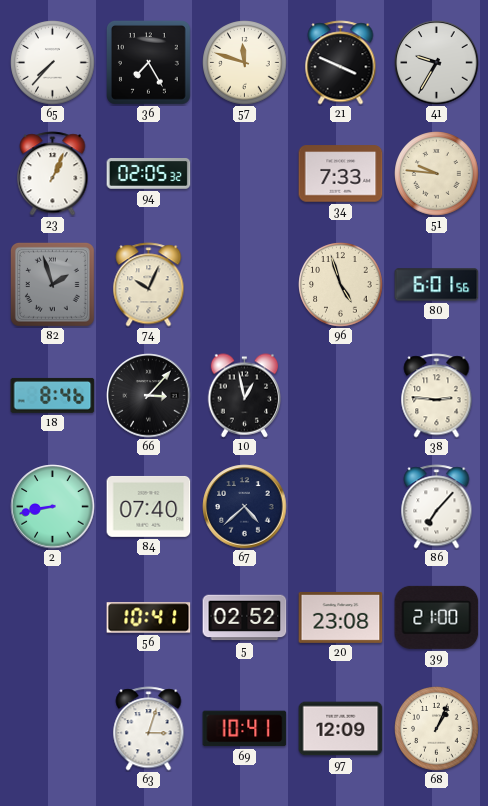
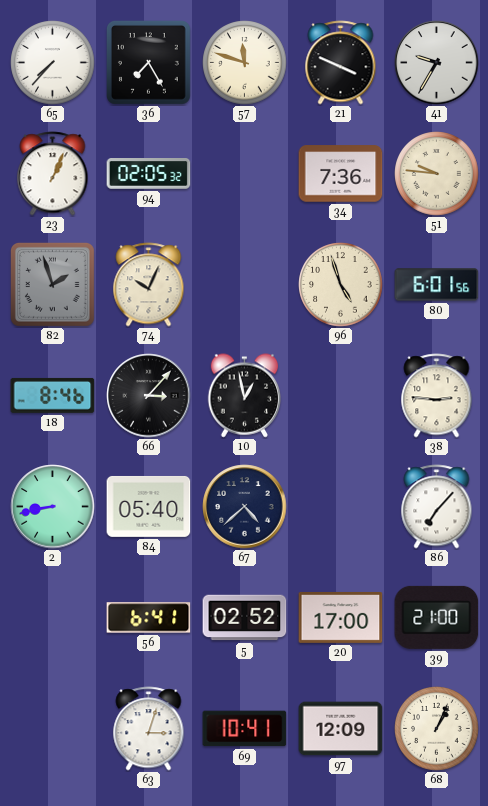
34: 7:33 -> 7:36 (341, 174)
84: 07:40 -> 05:40 (149, 506)
56: 10:41 -> 6:41 (149, 618)
20: 23:08 -> 17:00 (341, 618)
